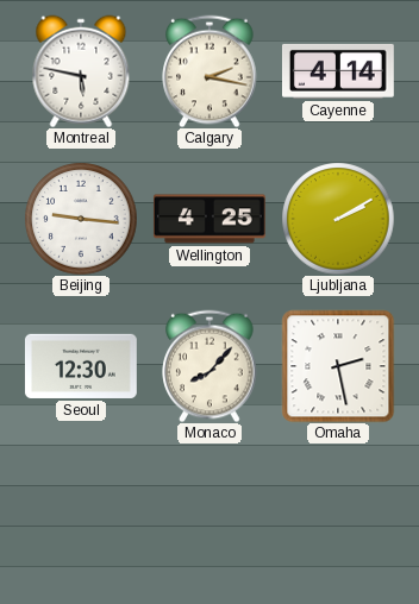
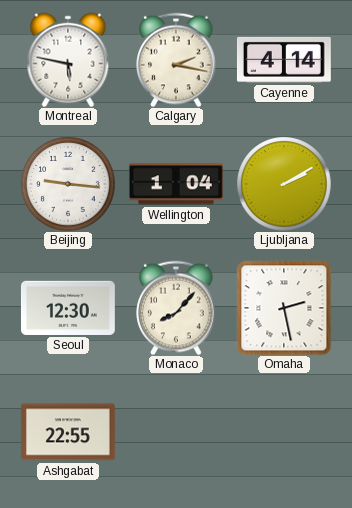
Wellington: 4:25 -> 1:04 (176, 184)
Ashgabat: none -> 22:55 (68, 432)
